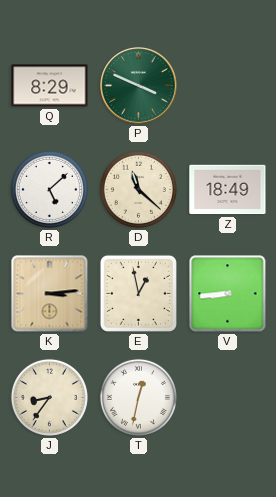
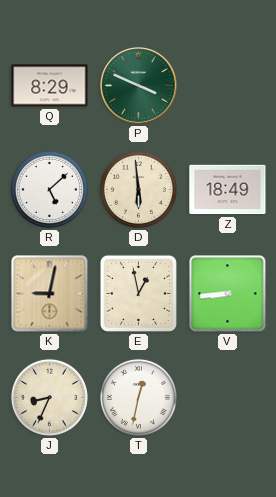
D: 11:22 -> 5:59 (138, 189)
K: 3:14 -> 9:02 (50, 294)
J: 8:36 -> 8:34 (49, 397)
